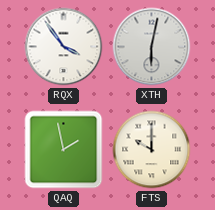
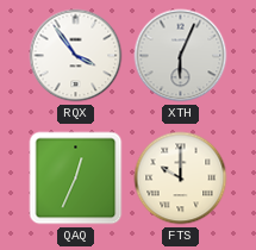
XTH: 6:02 -> 6:04 (181, 56)
QAQ: 1:58 -> 12:34 (76, 179)
